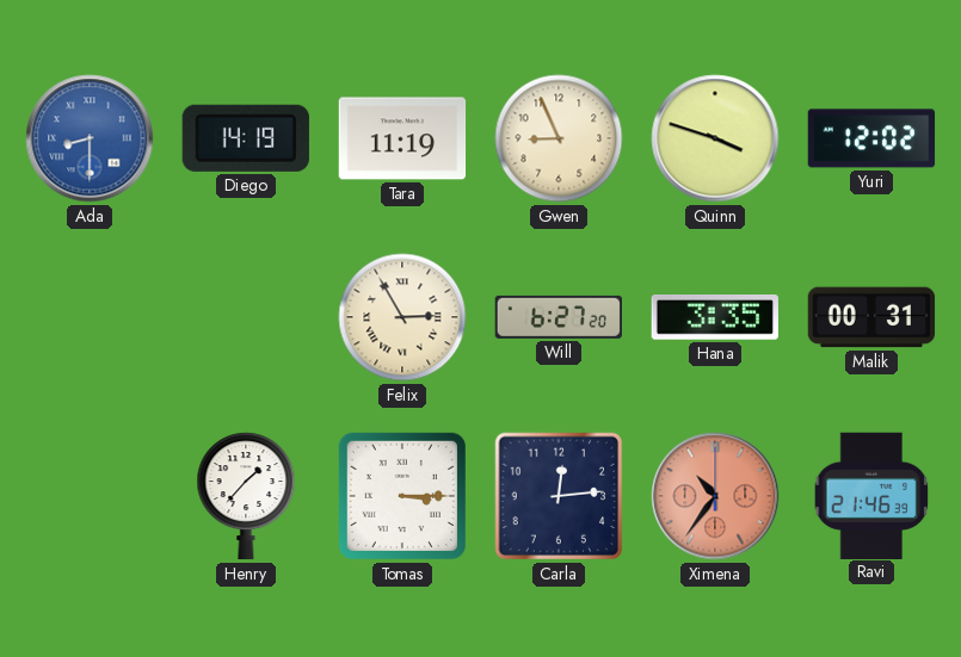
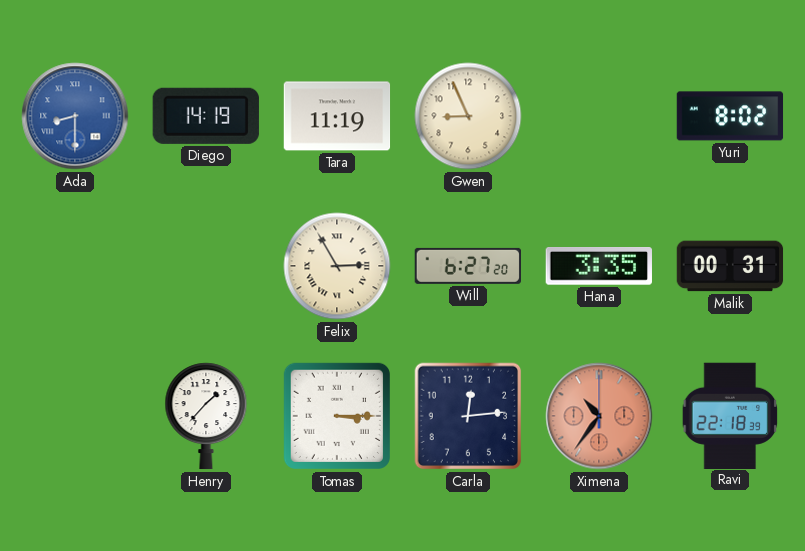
Quinn: 3:48 -> none (715, 138)
Yuri: 12:02 -> 8:02 (730, 116)
Ravi: 21:46 -> 22:18 (730, 415)
